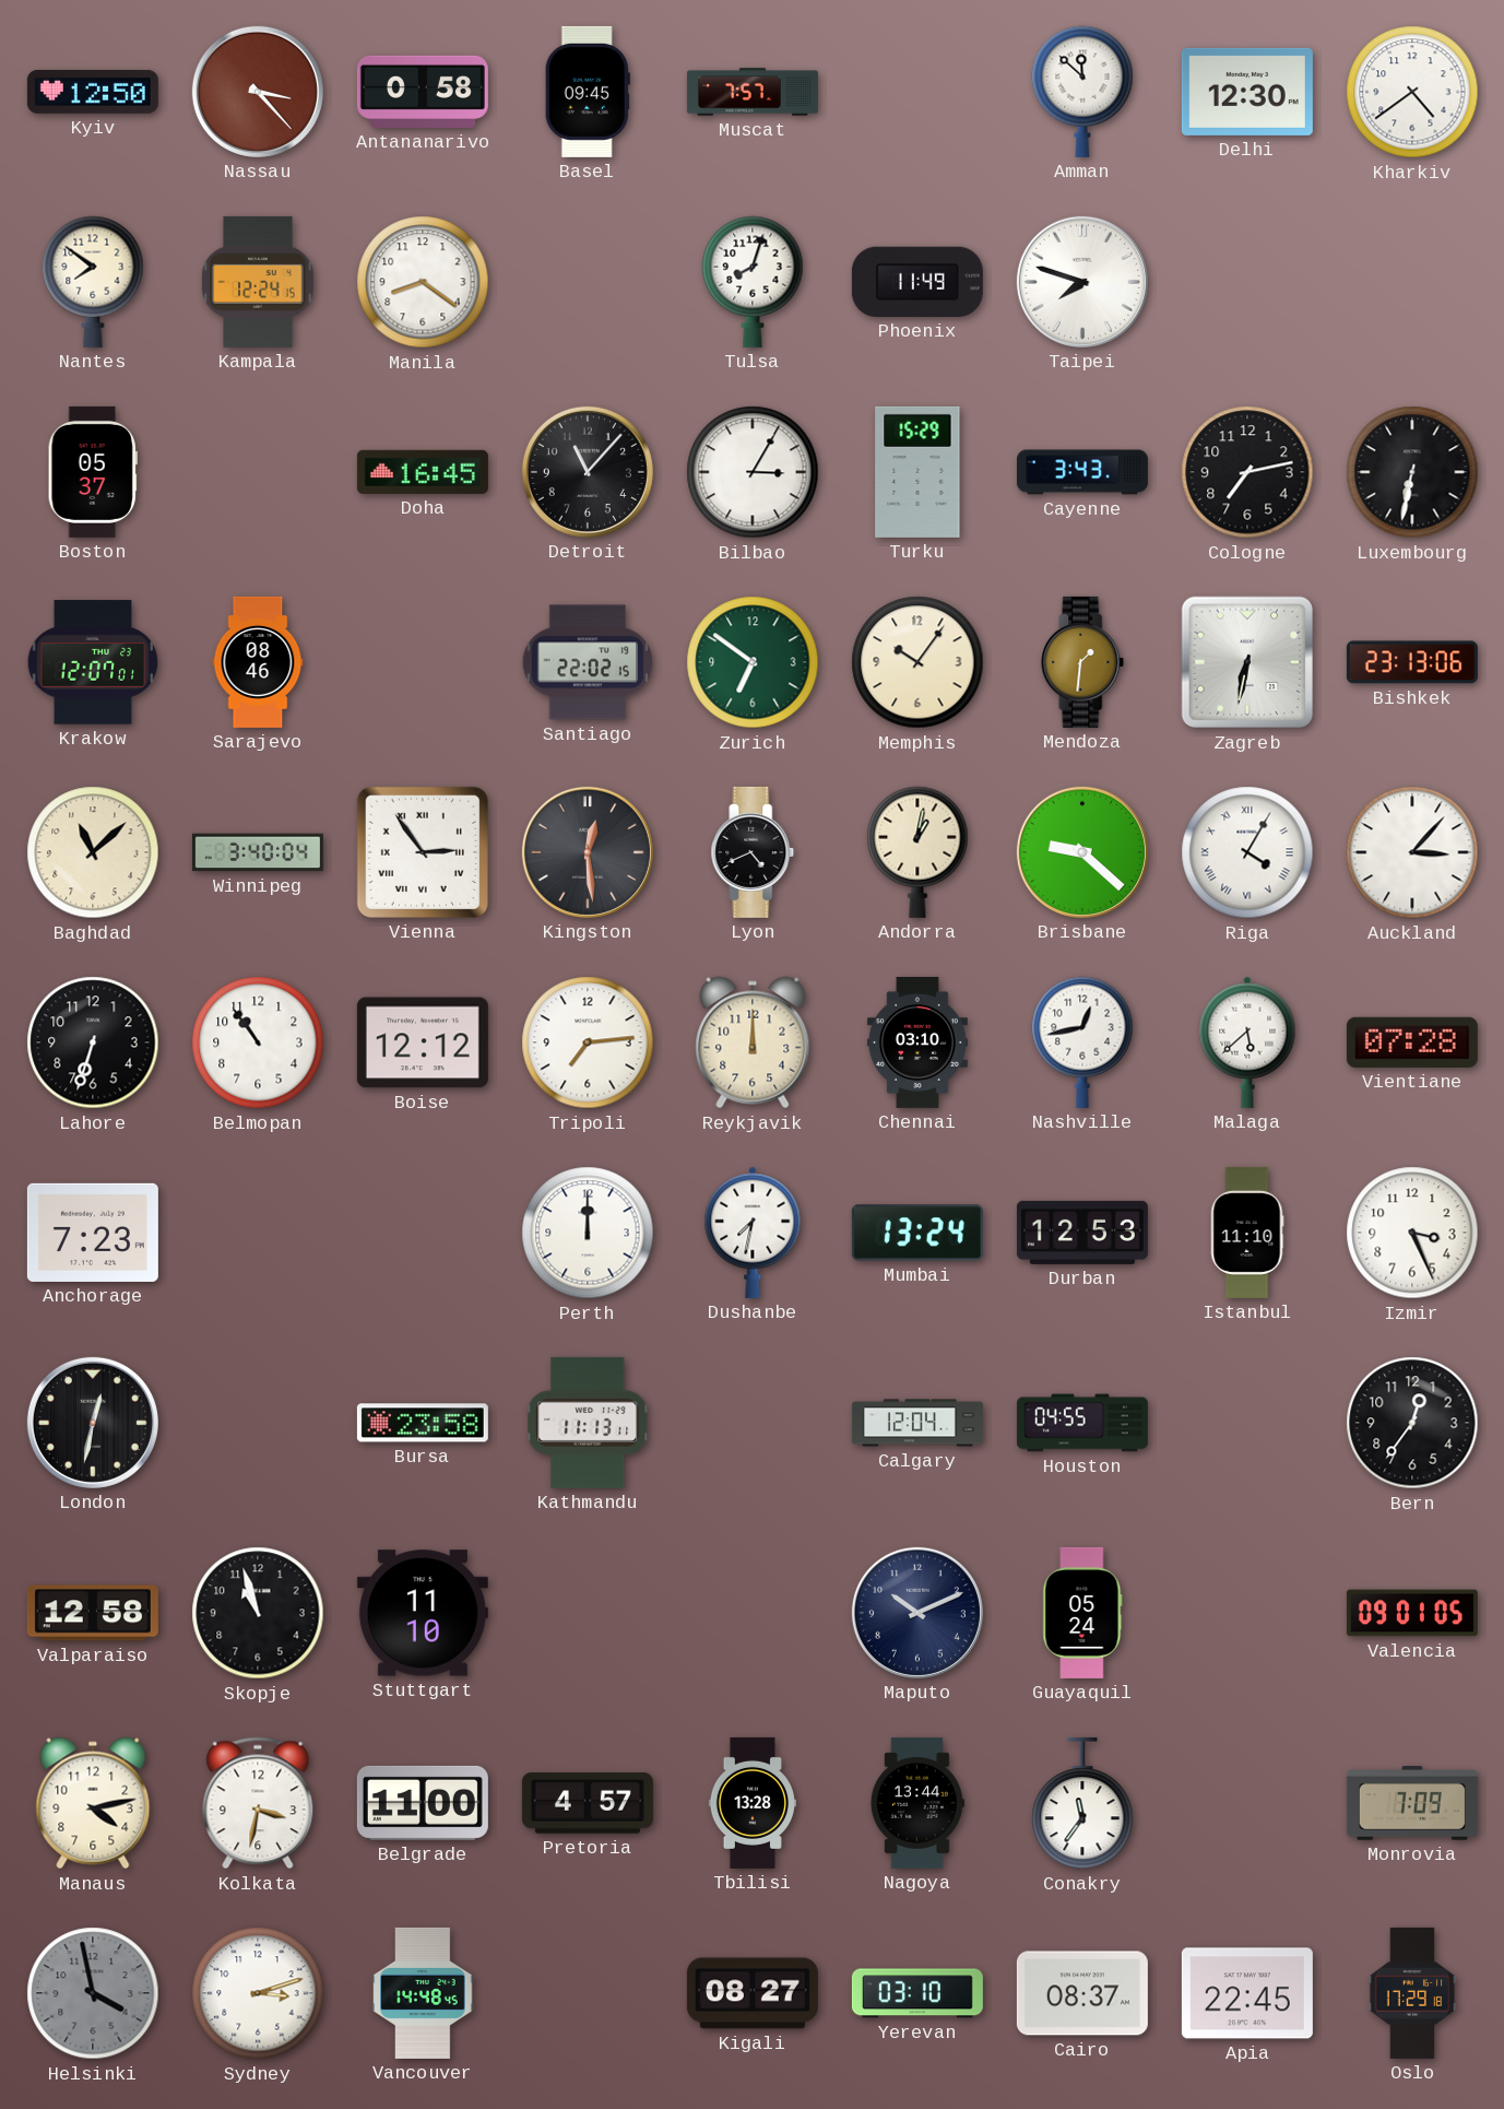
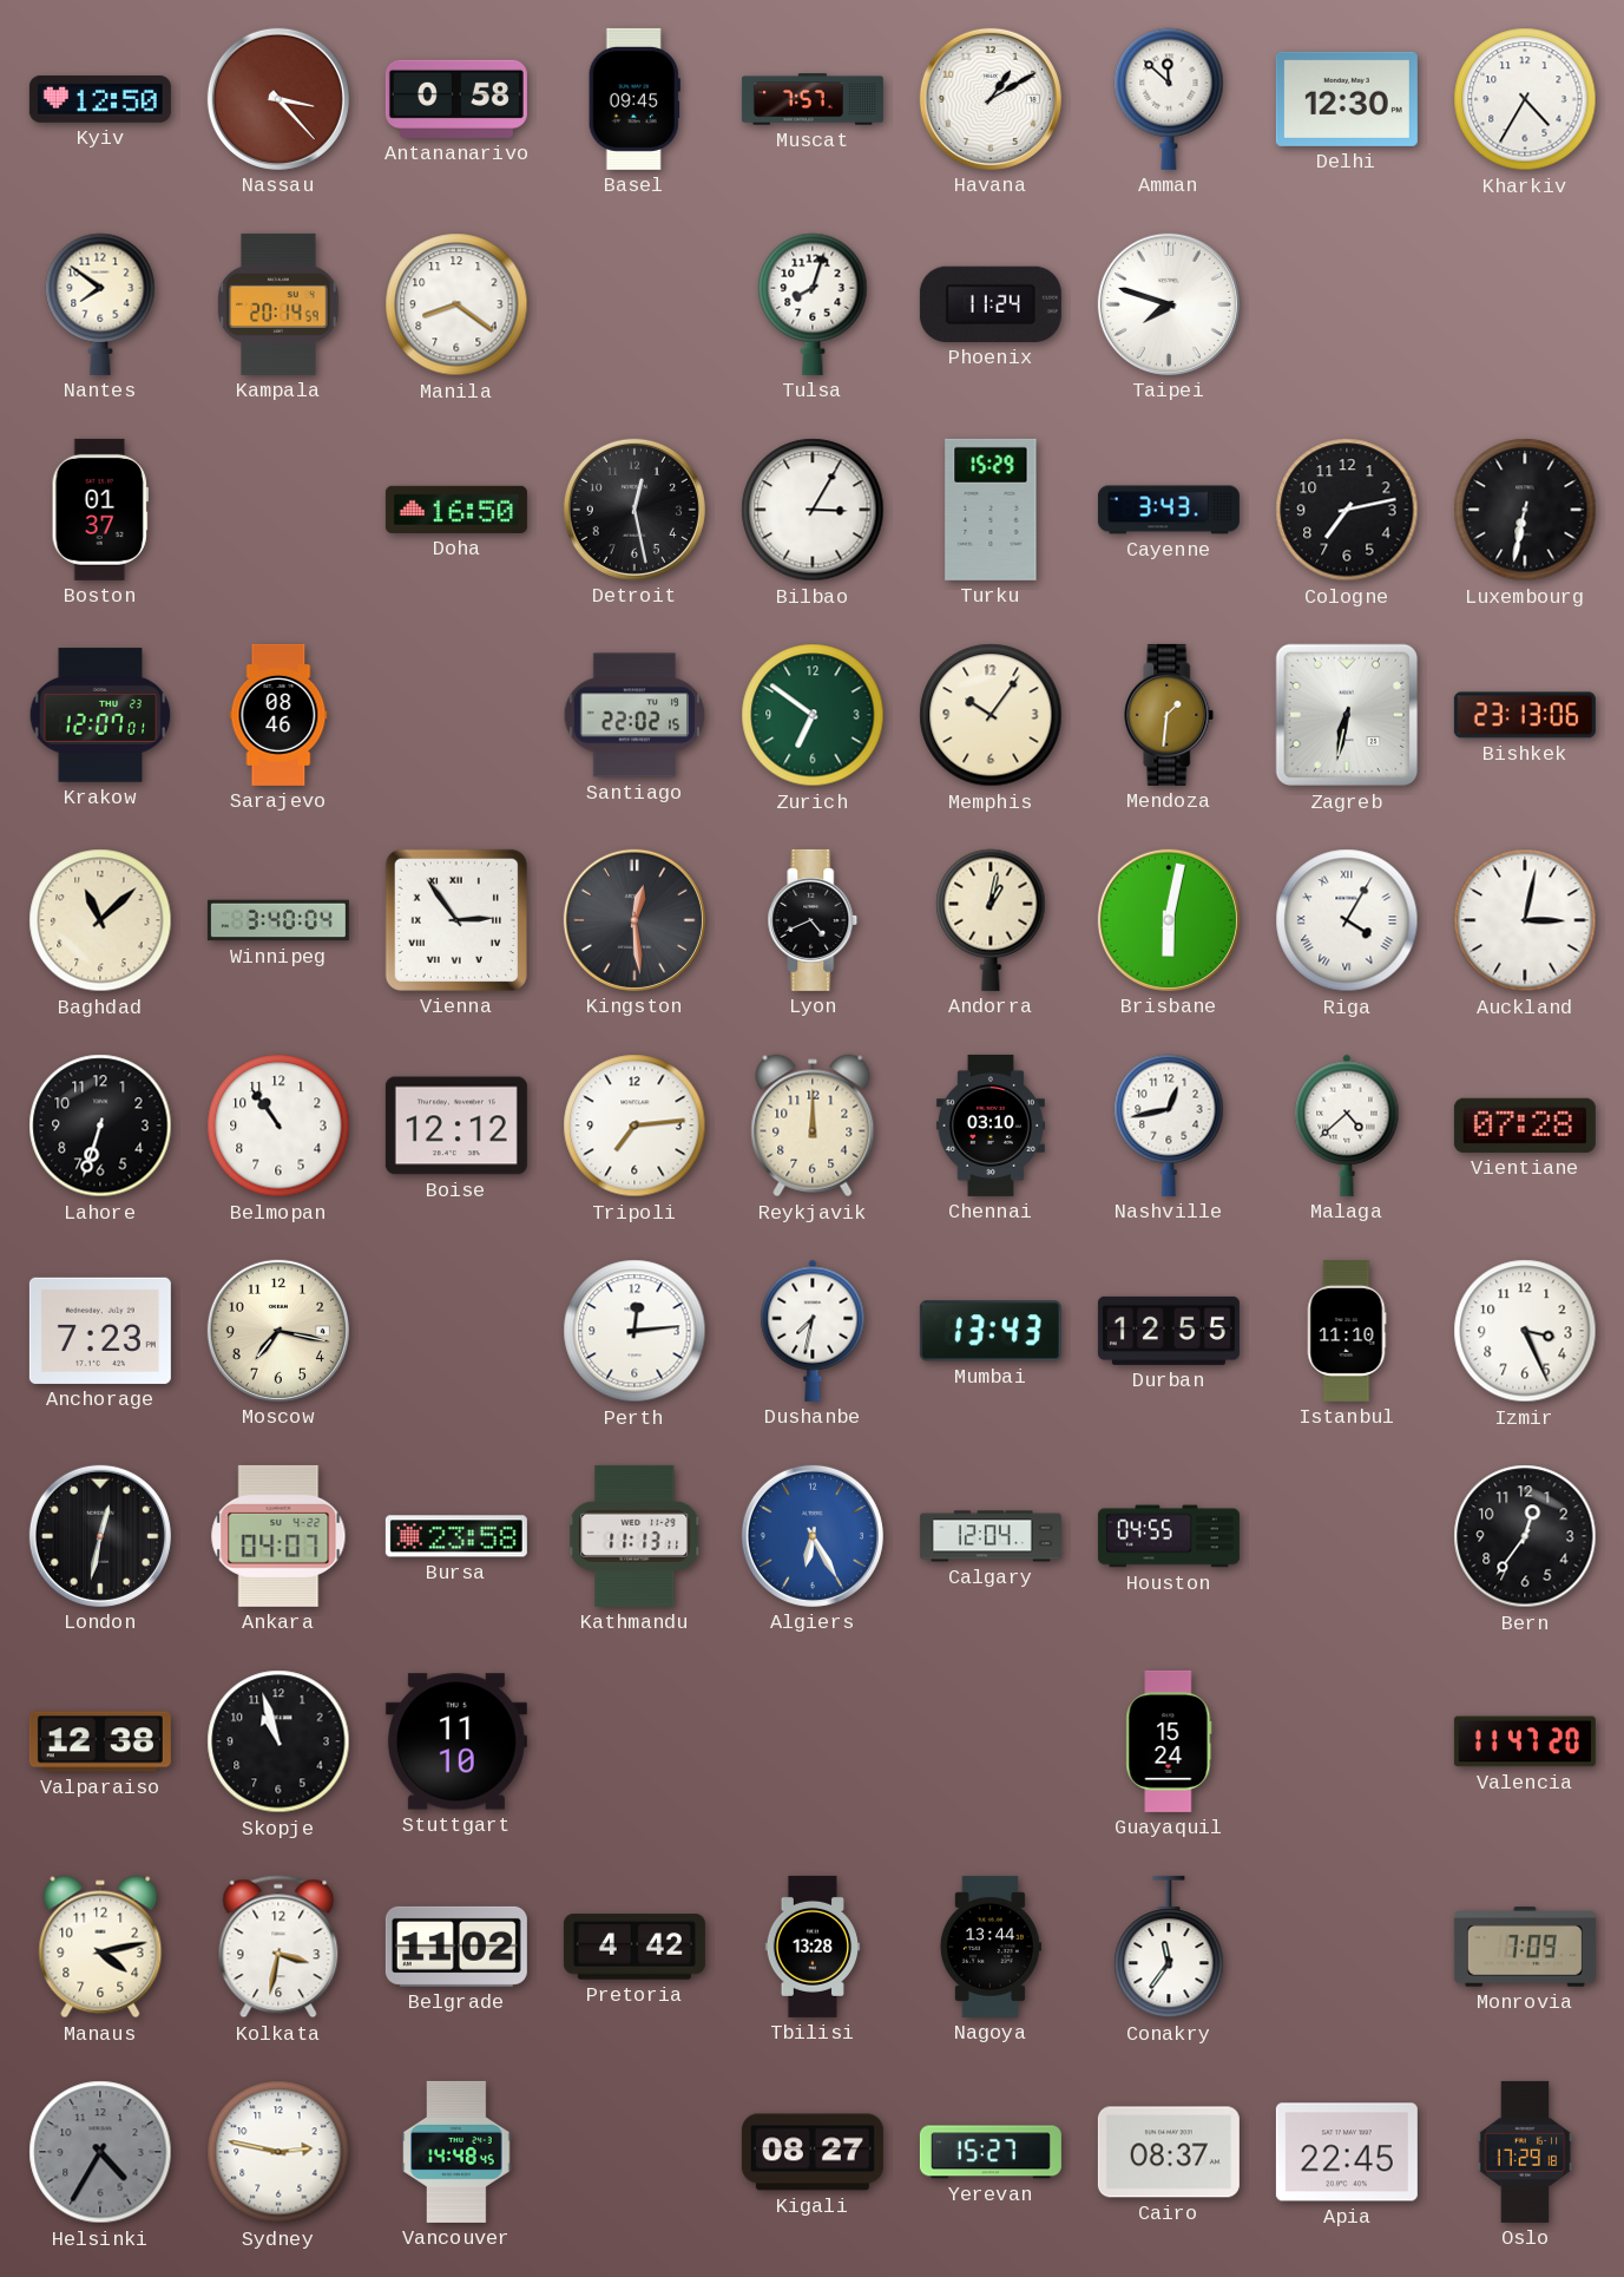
Havana: none -> 1:10 (991, 99)
Kharkiv: 4:39 -> 4:35 (1525, 99)
Kampala: 12:24 -> 20:14 (278, 304)
Phoenix: 11:49 -> 11:24 (991, 304)
Boston: 05:37 -> 01:37 (100, 510)
Doha: 16:45 -> 16:50 (456, 510)
Detroit: 11:07 -> 12:28 (635, 510)
Brisbane: 9:22 -> 6:02 (1169, 920)
Auckland: 3:07 -> 3:02 (1525, 920)
Malaga: 5:38 -> 4:38 (1347, 1126)
Moscow: none -> 7:17 (278, 1331)
Perth: 12:00 -> 12:14 (635, 1331)
Mumbai: 13:24 -> 13:43 (991, 1331)
Durban: 12:53 -> 12:55 (1169, 1331)
Ankara: none -> 04:07 (278, 1536)
Algiers: none -> 6:25 (813, 1536)
Valparaiso: 12:58 -> 12:38 (100, 1741)
Maputo: 10:11 -> none (917, 1613)
Guayaquil: 05:24 -> 15:24 (1169, 1741)
Valencia: 09:01 -> 11:47 (1525, 1741)
Belgrade: 11:00 -> 11:02 (456, 1947)
Pretoria: 4:57 -> 4:42 (635, 1947)
Helsinki: 3:58 -> 4:35 (100, 2152)
Sydney: 3:12 -> 2:47 (278, 2152)
Yerevan: 03:10 -> 15:27 (991, 2152)
